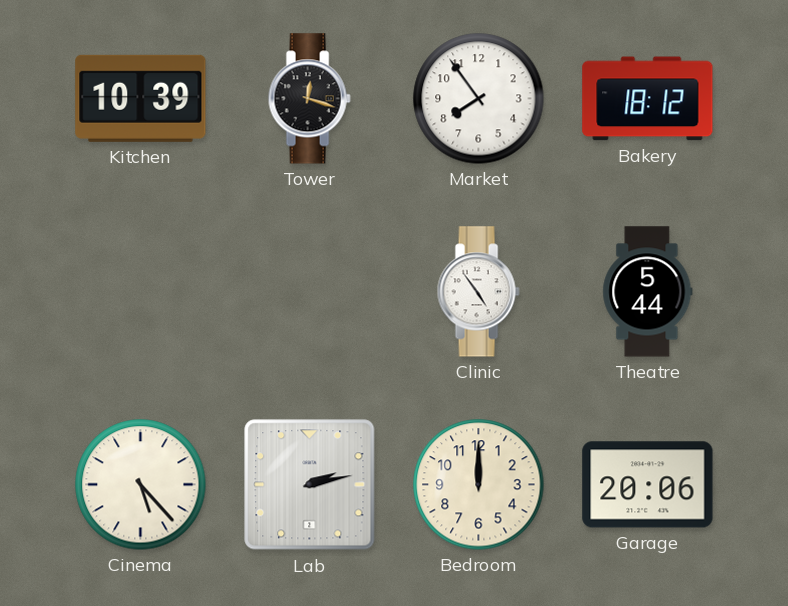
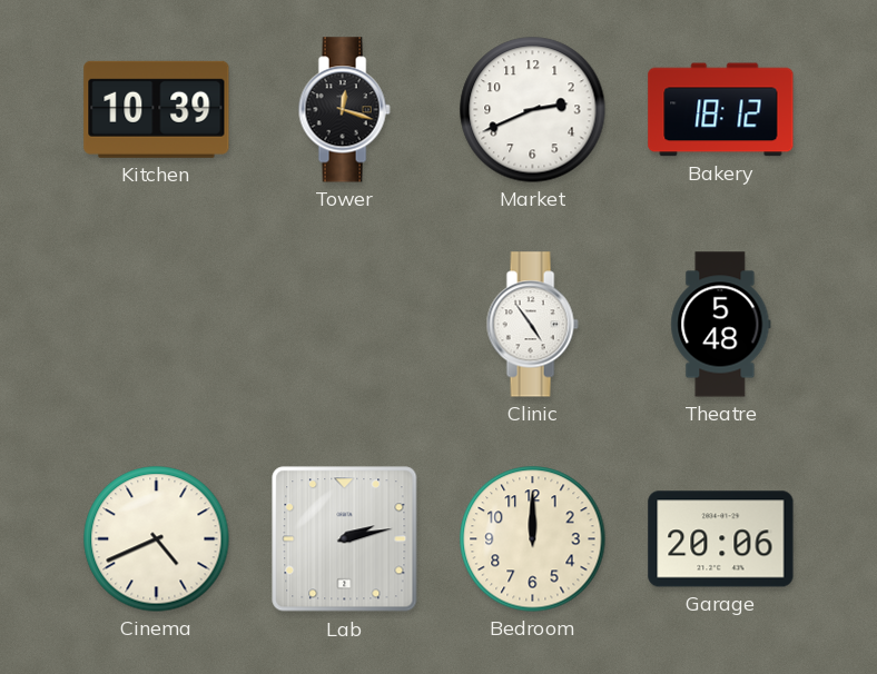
Market: 7:54 -> 2:41 (533, 110)
Theatre: 5:44 -> 5:48 (721, 325)
Cinema: 5:23 -> 4:41 (157, 539)
